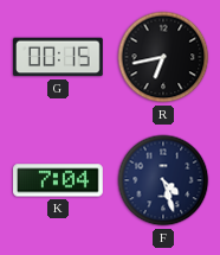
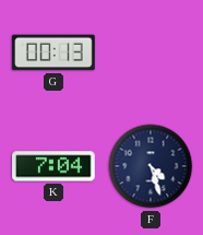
G: 00:15 -> 00:13 (55, 52)
R: 6:43 -> none (163, 57)
